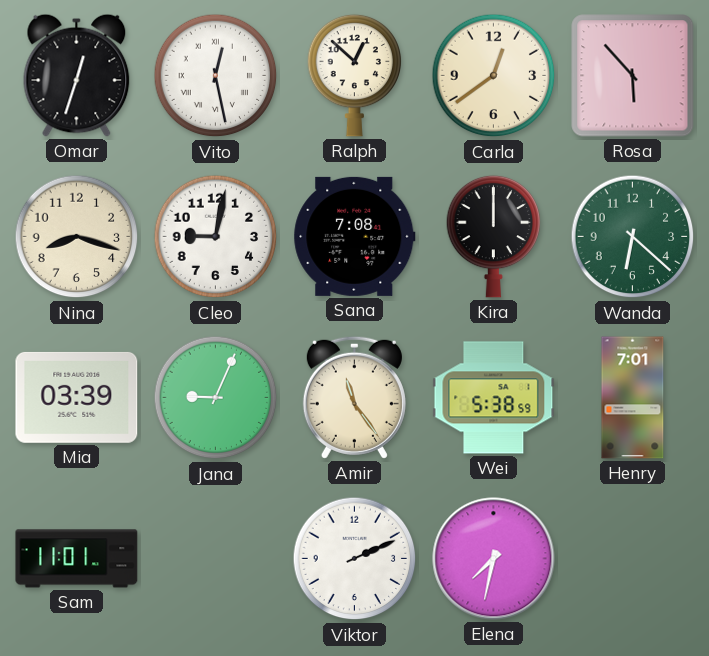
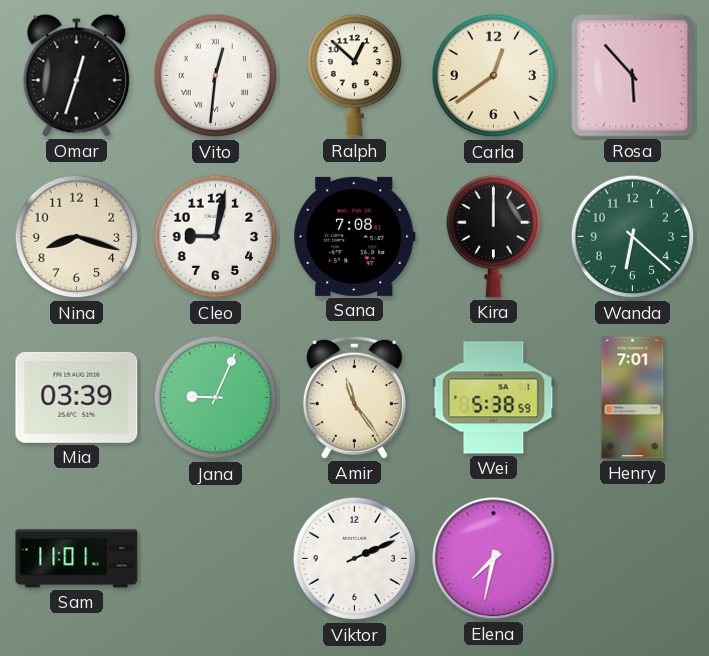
Vito: 12:28 -> 12:31 (216, 76)
